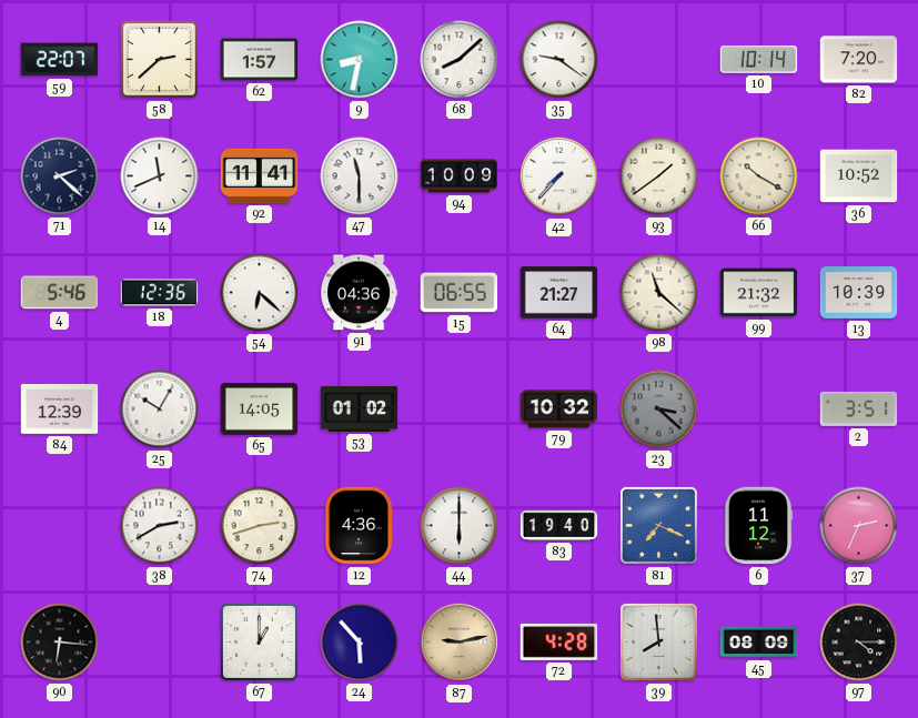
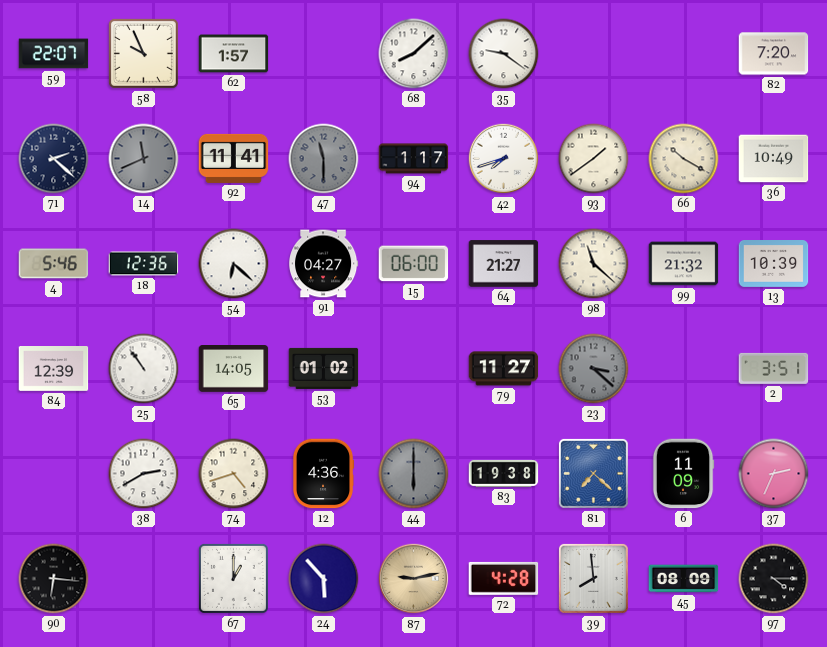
58: 2:38 -> 9:56 (143, 53)
9: 8:32 -> none (360, 60)
10: 10:14 -> none (759, 60)
14 dial: white -> grey (144, 159)
47 dial: white -> grey (324, 159)
94: 10:09 -> 1:17 (414, 159)
42: 7:37 -> 7:42 (504, 159)
36: 10:52 -> 10:49 (774, 159)
91: 04:36 -> 04:27 (324, 264)
15: 06:55 -> 06:00 (414, 264)
25: 10:05 -> 10:54 (144, 369)
79: 10:32 -> 11:27 (504, 369)
74: 2:42 -> 4:42 (234, 474)
44 dial: white -> grey (414, 474)
83: 19:40 -> 19:38 (504, 473)
81: 7:19 -> 7:22 (593, 473)
6: 11:12 -> 11:09 (683, 474)
